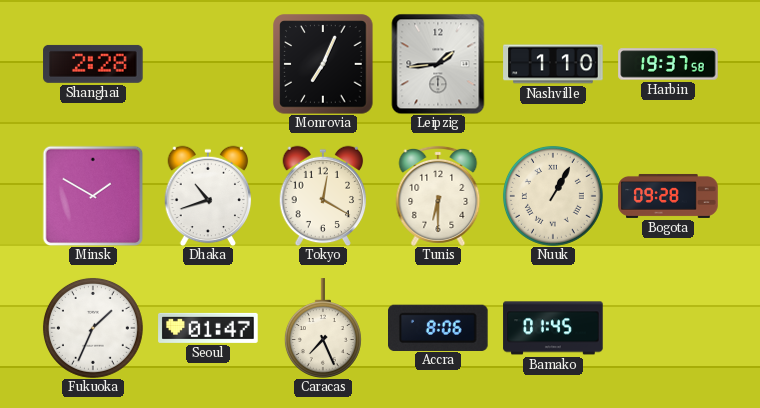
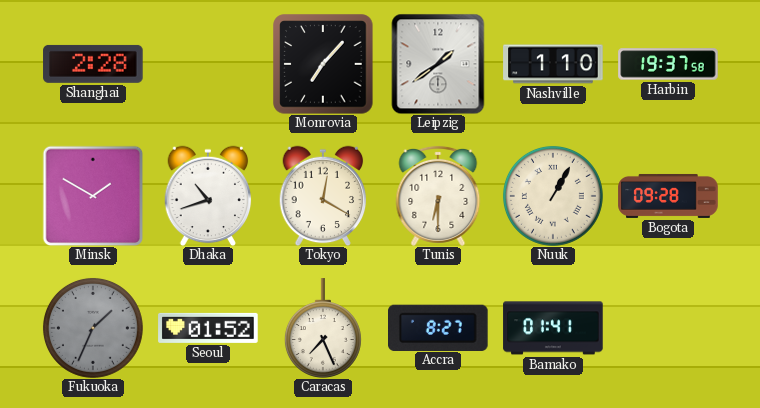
Monrovia: 7:04 -> 7:07 (323, 64)
Leipzig: 1:44 -> 1:39 (438, 64)
Fukuoka dial: white -> grey (93, 328)
Seoul: 01:47 -> 01:52 (208, 328)
Accra: 8:06 -> 8:27 (439, 327)
Bamako: 01:45 -> 01:41 (553, 328)
